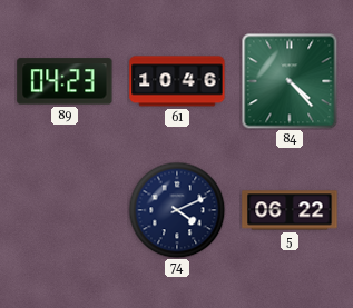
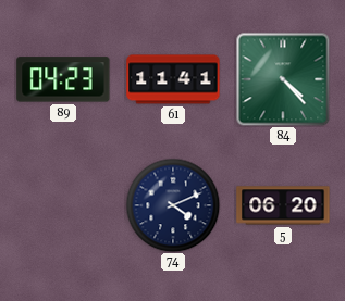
61: 10:46 -> 11:41 (173, 79)
5: 06:22 -> 06:20 (283, 205)
